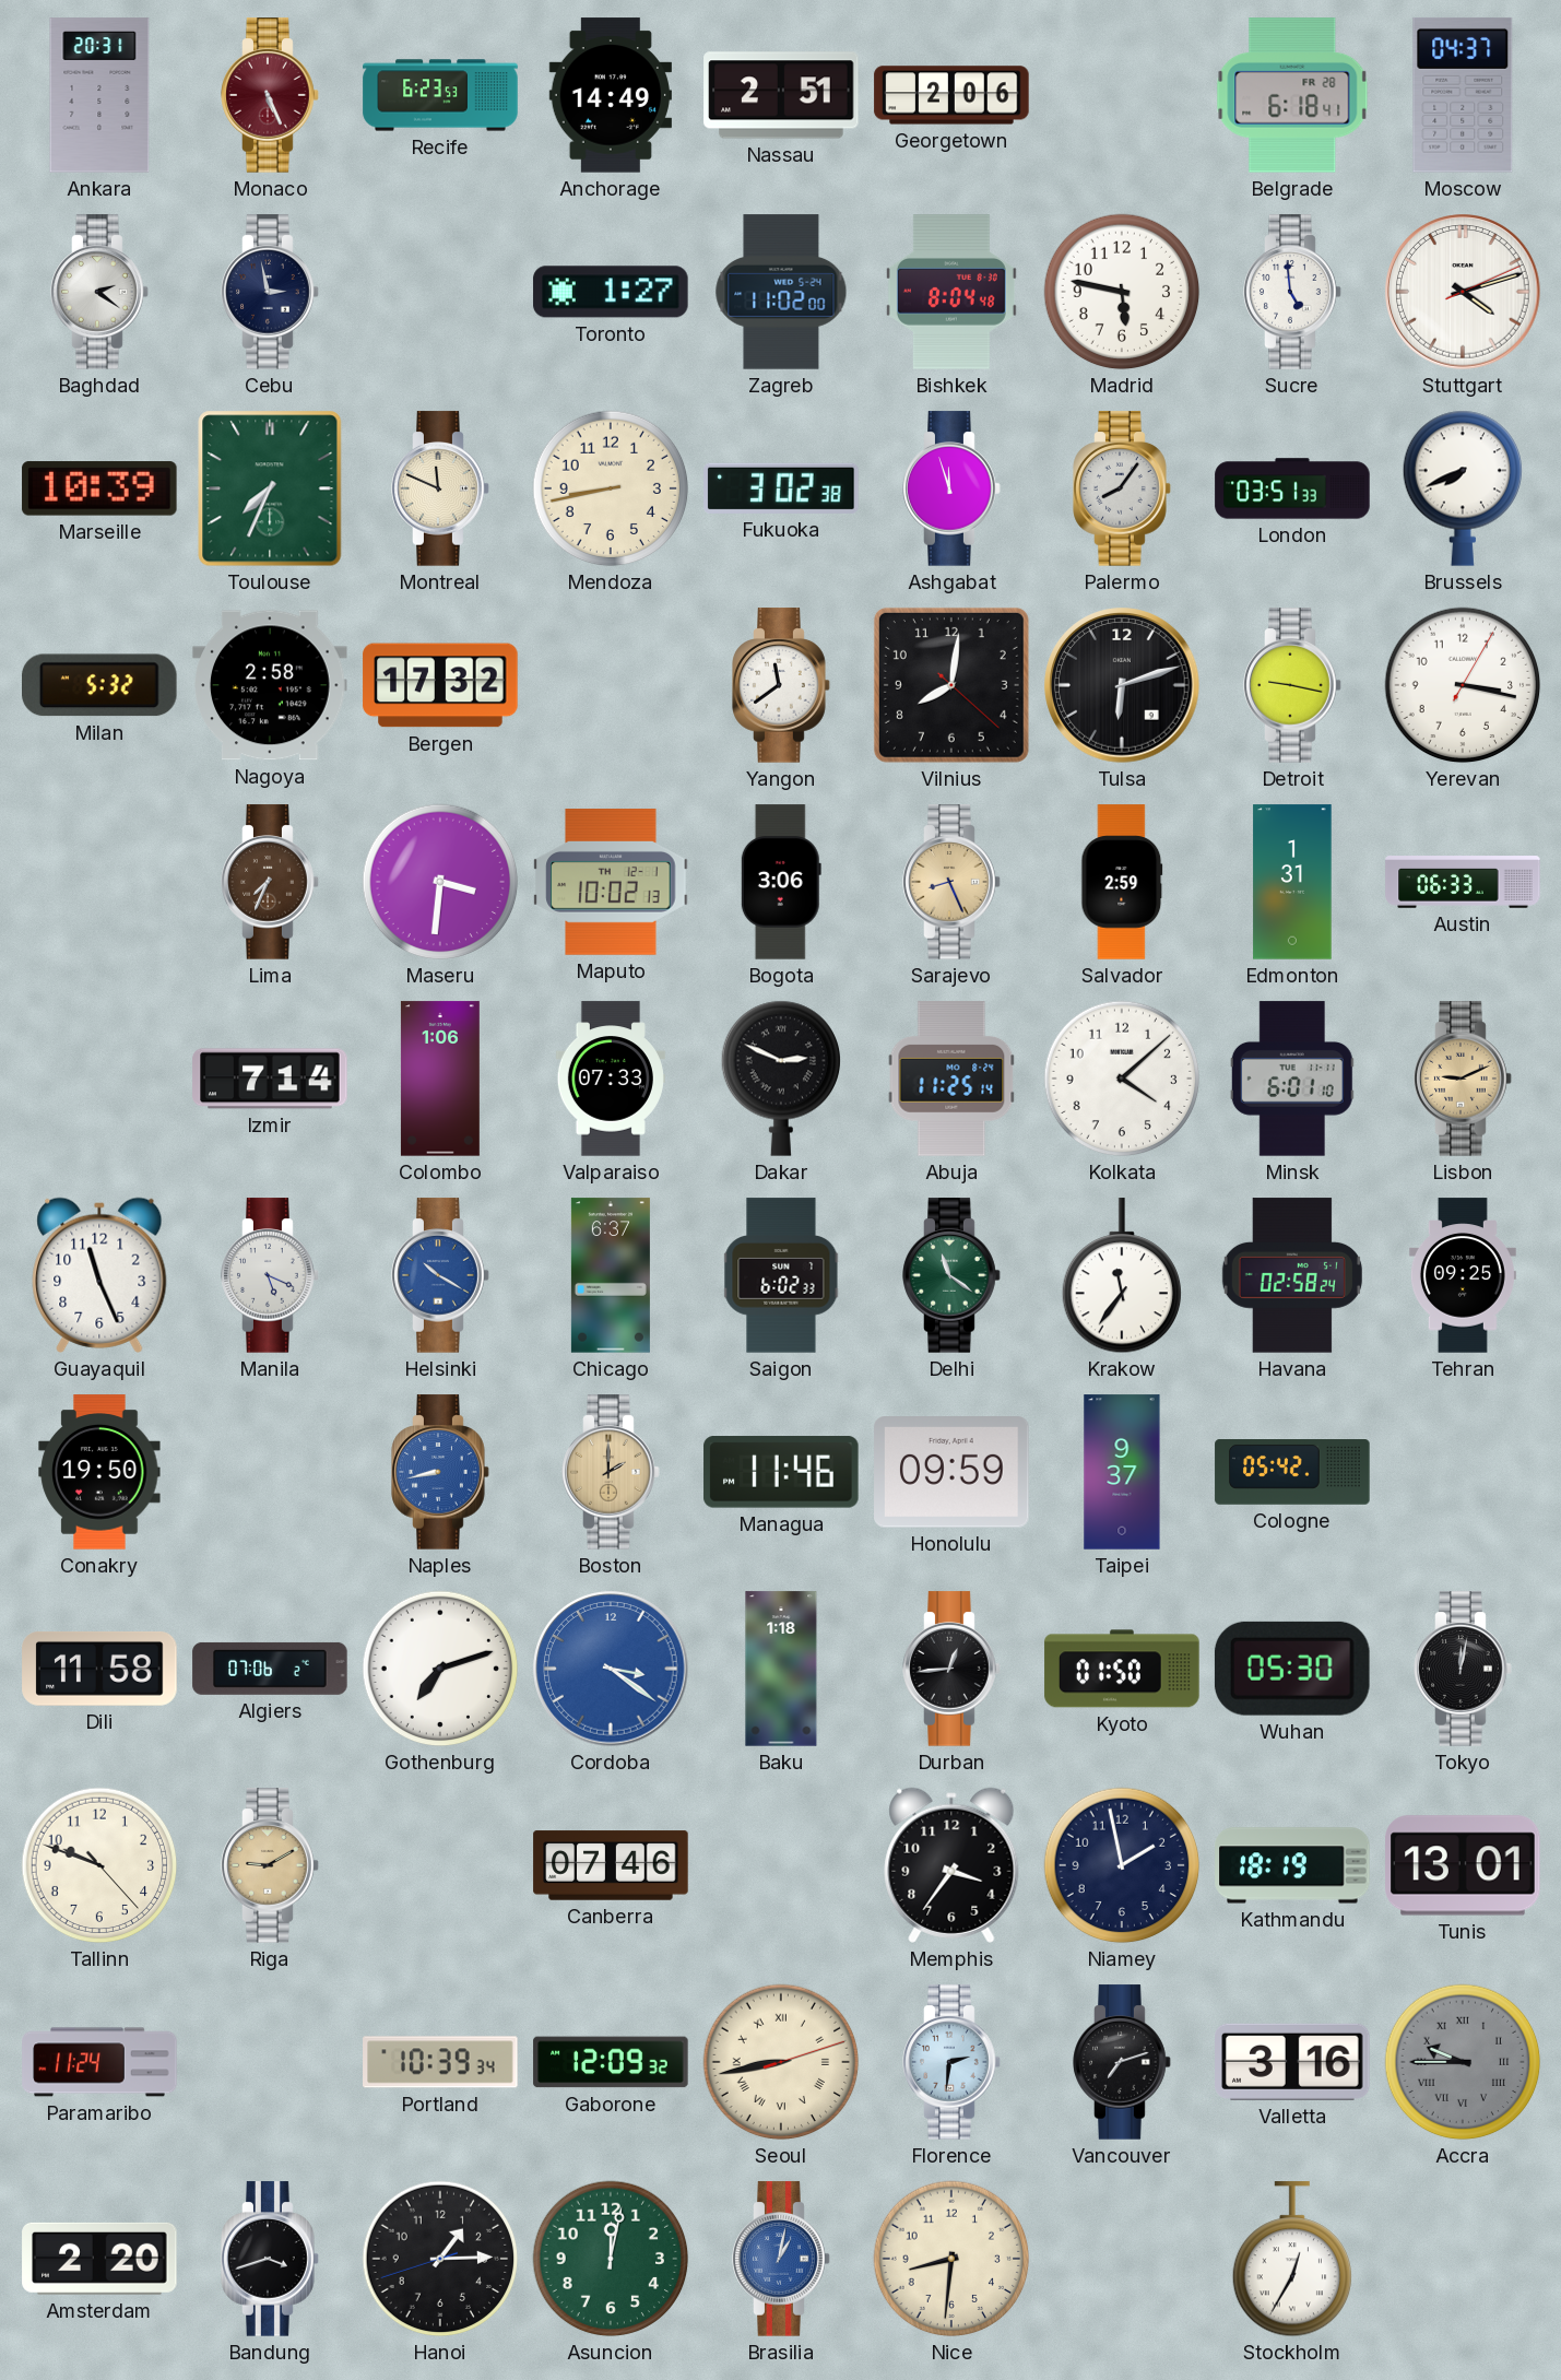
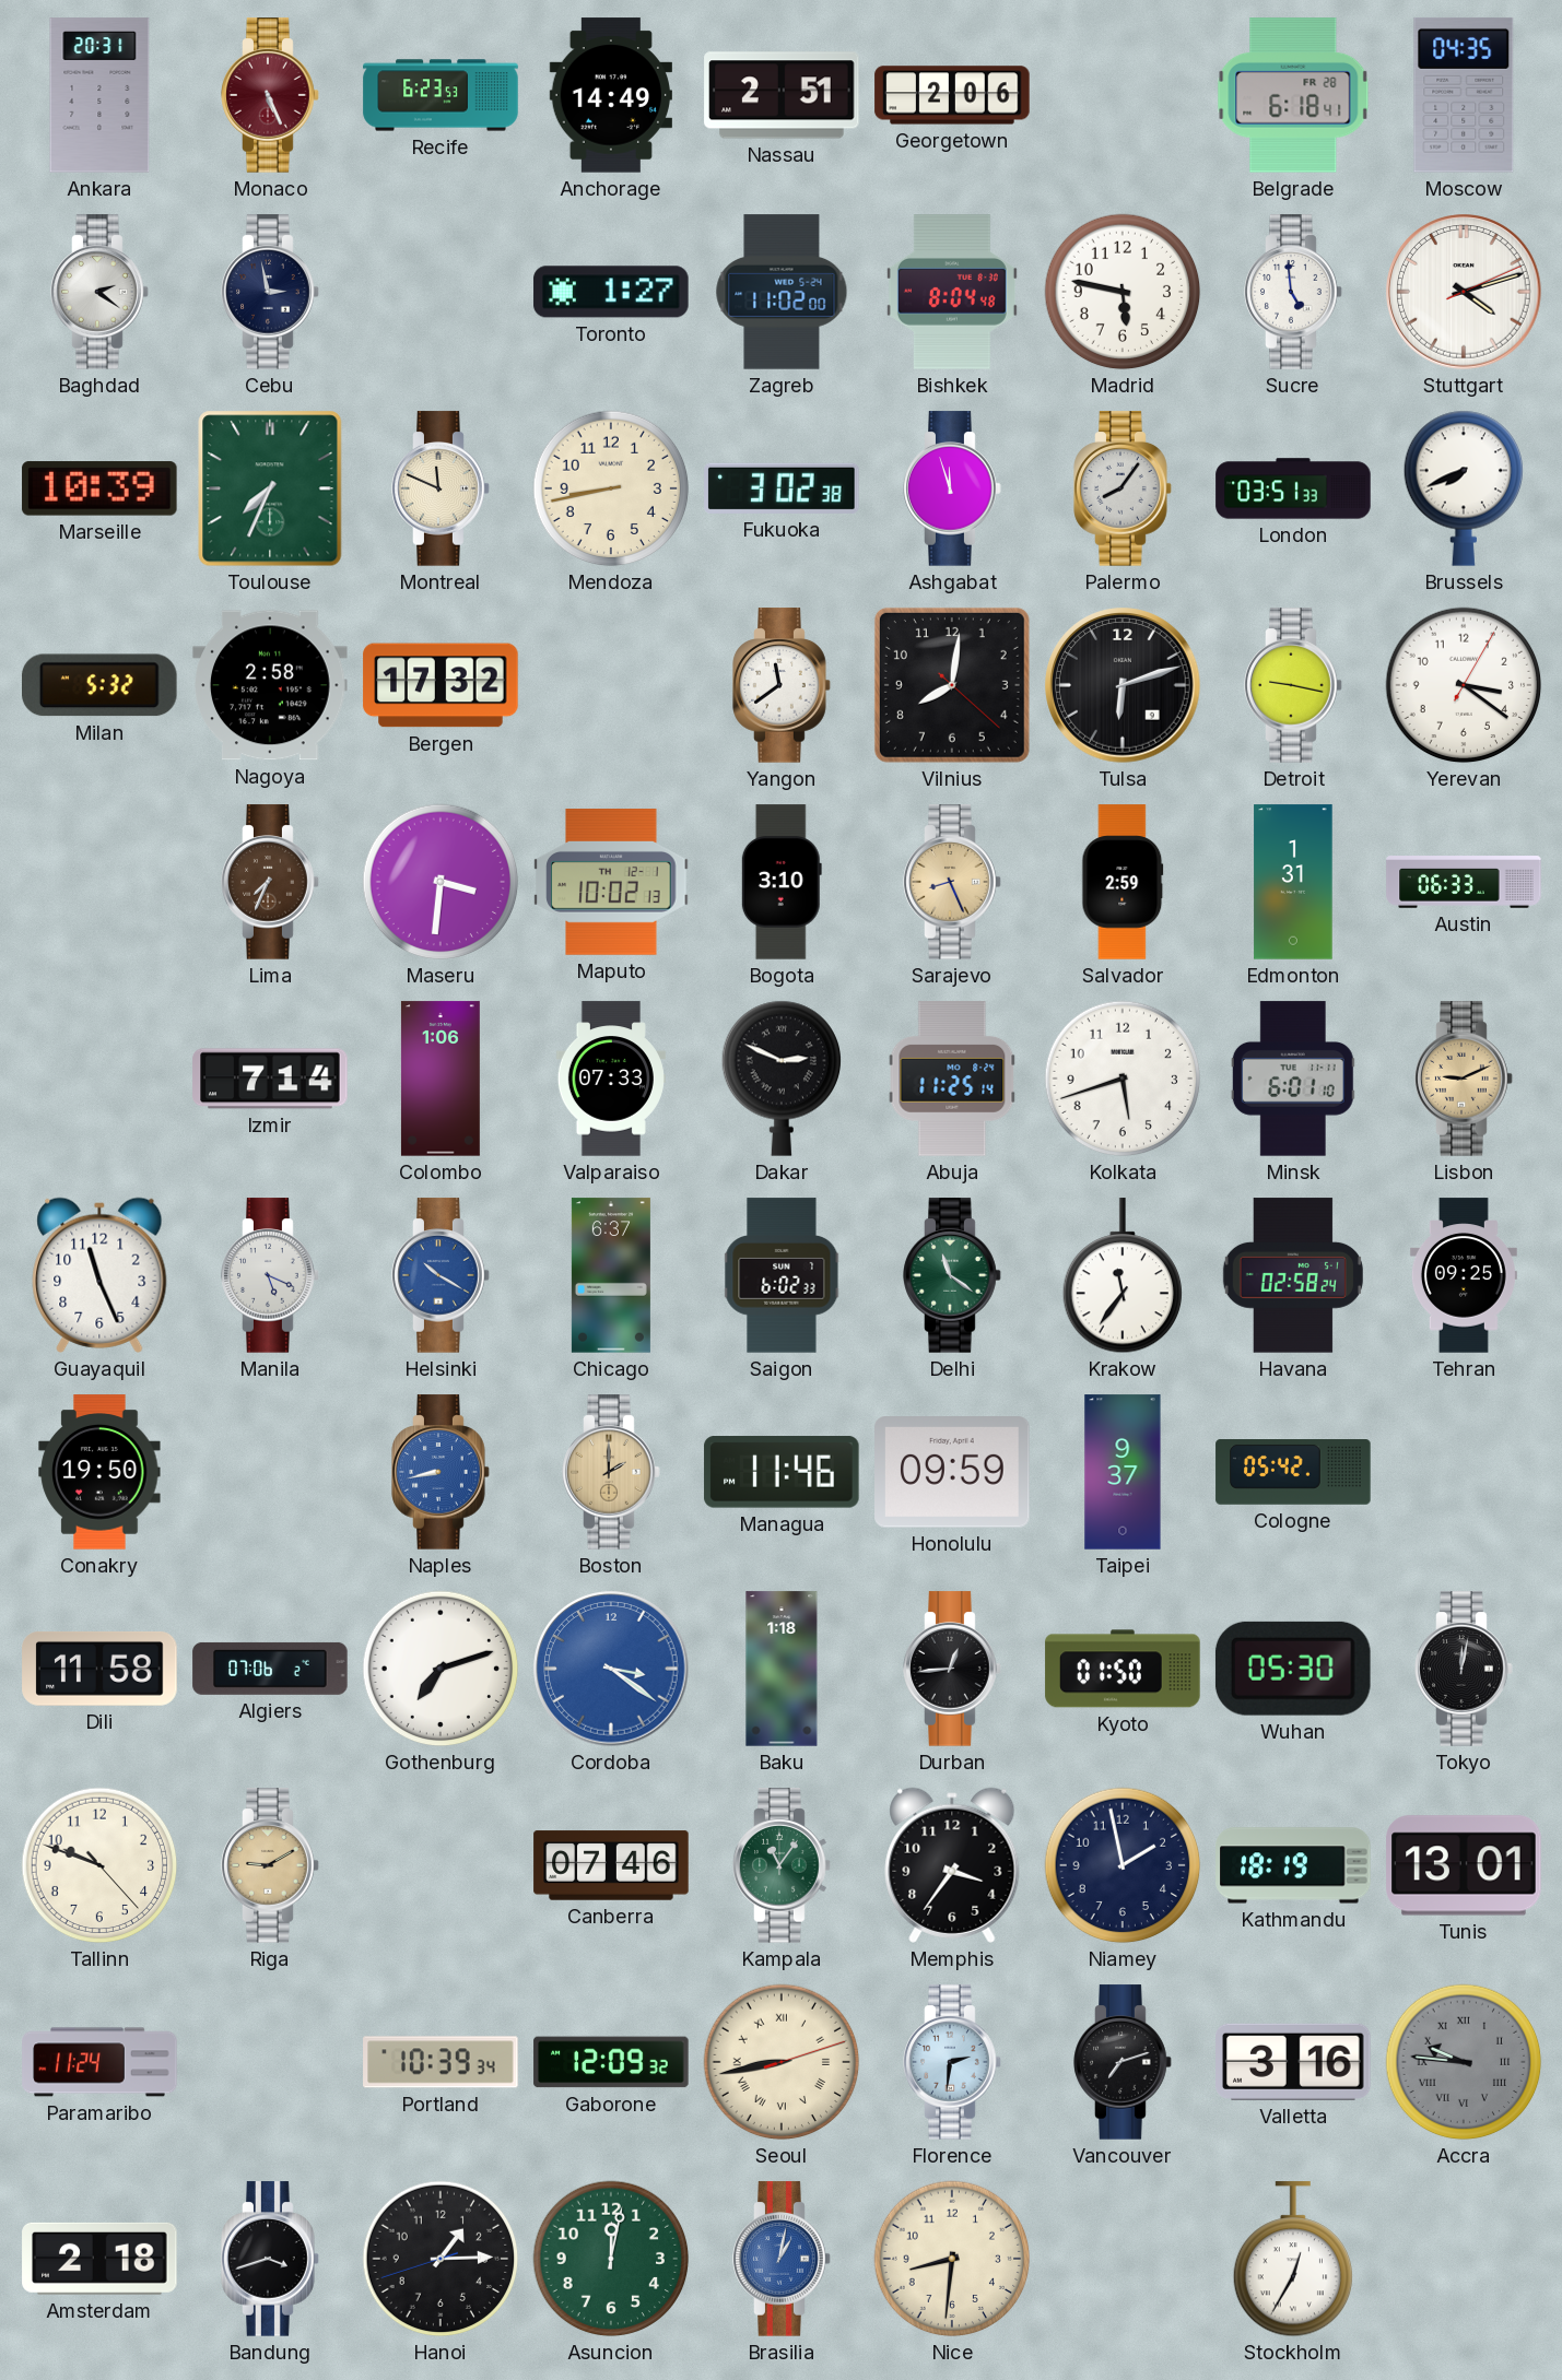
Moscow: 04:37 -> 04:35 (1464, 95)
Yerevan: 3:17 -> 3:21 (1464, 685)
Bogota: 3:06 -> 3:10 (782, 882)
Kolkata: 4:08 -> 5:42 (1123, 1079)
Kampala: none -> 11:06 (782, 1865)
Accra: 9:45 -> 9:46 (1464, 2062)
Amsterdam: 2:20 -> 2:18 (99, 2259)
